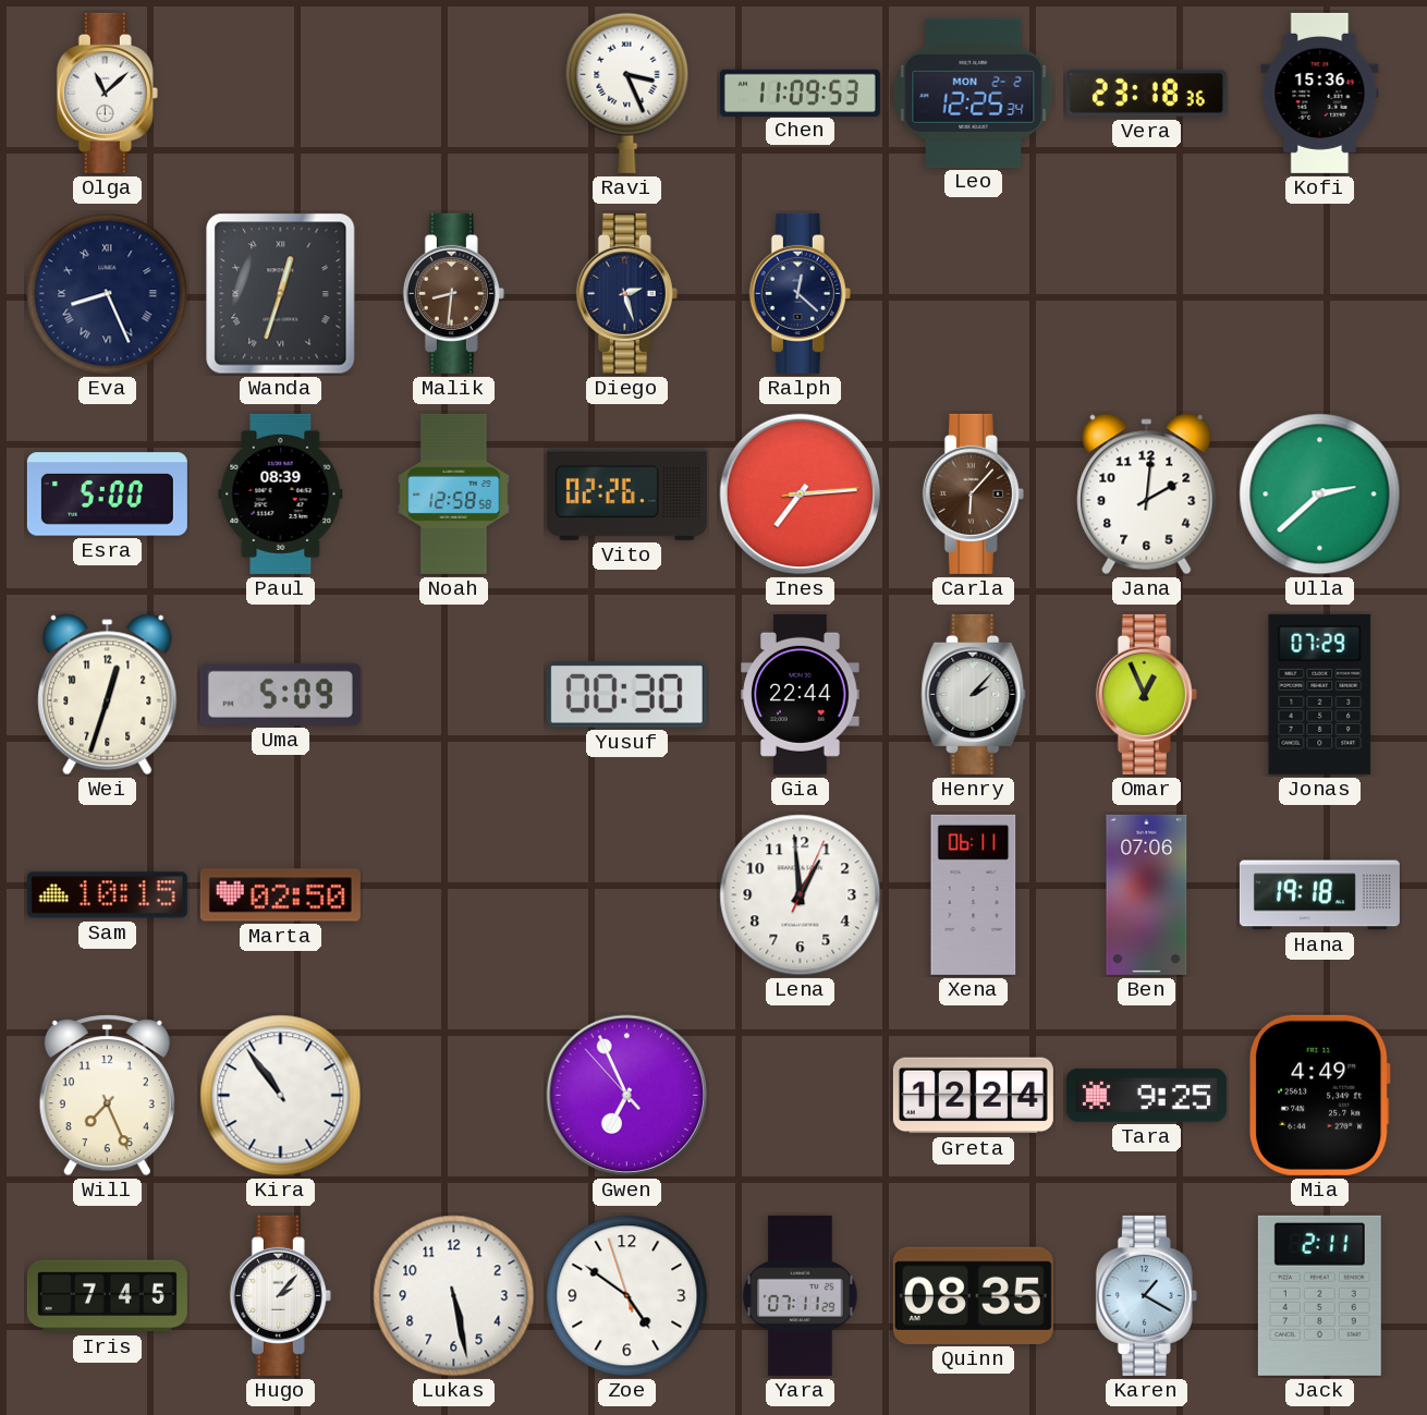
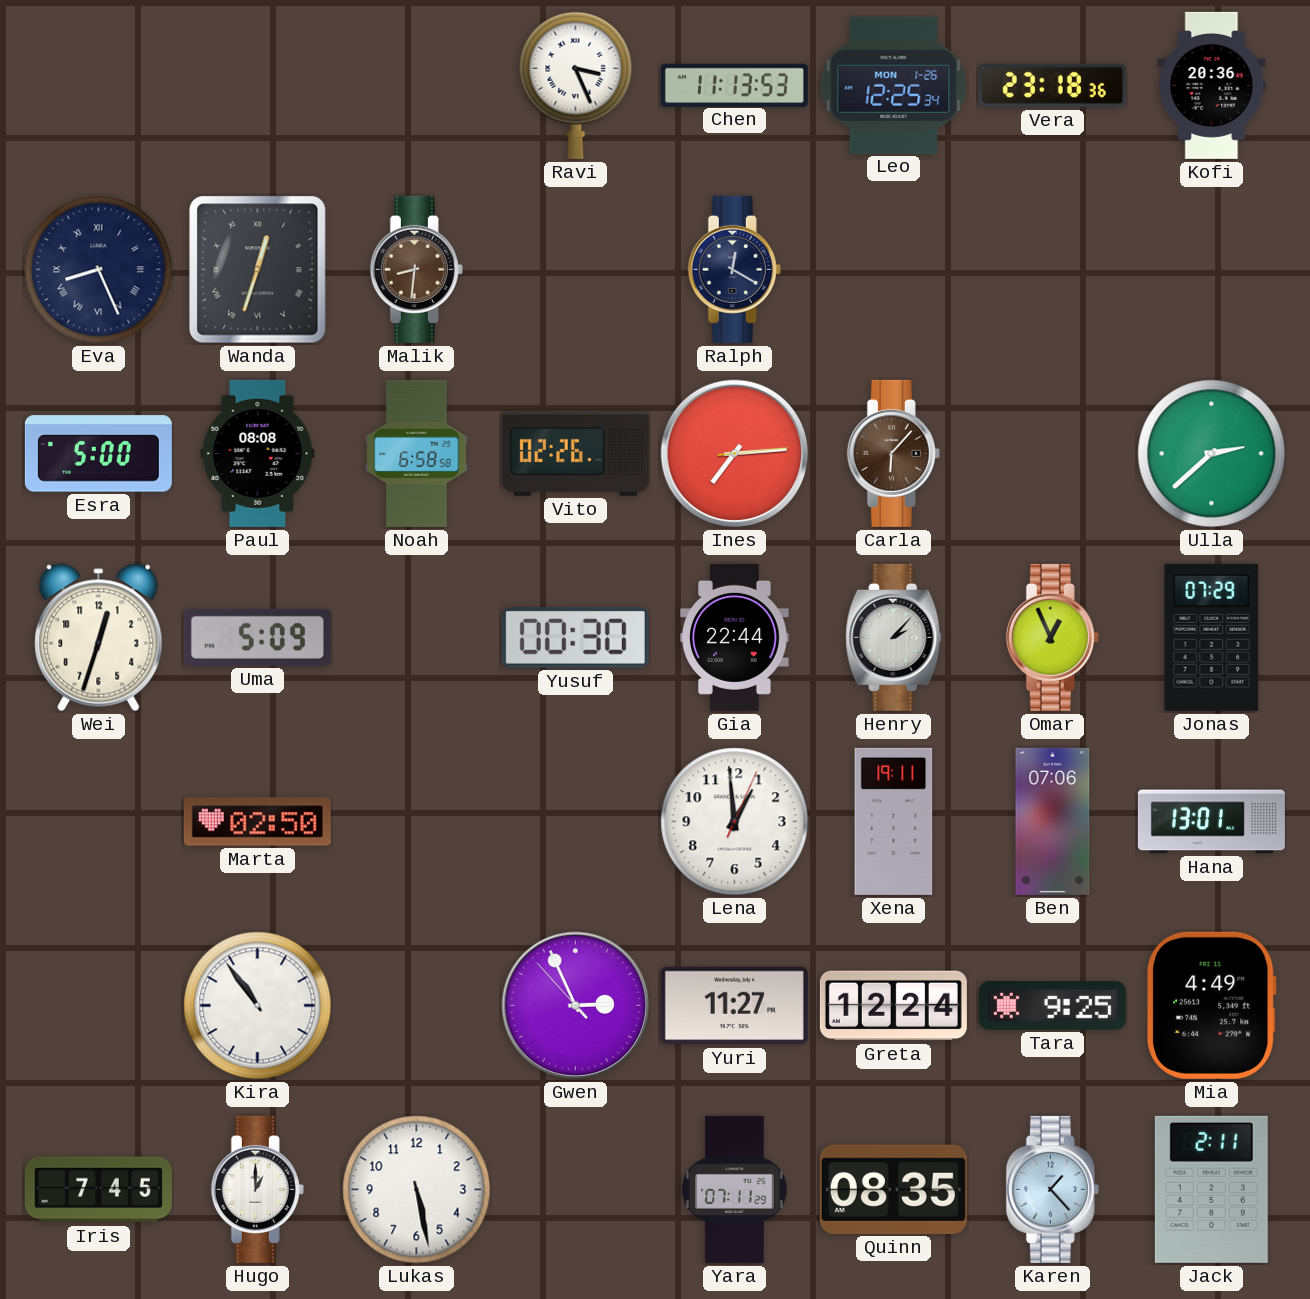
Olga: 11:08 -> none (107, 93)
Chen: 11:09 -> 11:13 (734, 85)
Leo date: MON 2-2 -> MON 1-26 (894, 85)
Kofi: 15:36 -> 20:36 (1212, 85)
Diego: 2:27 -> none (626, 293)
Ralph: 12:22 -> 12:20 (734, 269)
Paul: 08:39 -> 08:08 (258, 453)
Noah: 12:58 -> 6:58 (417, 453)
Jana: 2:01 -> none (1147, 495)
Sam: 10:15 -> none (107, 895)
Xena: 06:11 -> 19:11 (894, 821)
Hana: 19:18 -> 13:01 (1211, 822)
Will: 7:26 -> none (107, 1096)
Gwen: 6:55 -> 2:55 (576, 1006)
Yuri: none -> 11:27 (734, 1006)
Hugo: 2:07 -> 1:00 (257, 1189)
Zoe: 4:50 -> none (627, 1296)
Karen: 1:20 -> 1:23 (1052, 1189)
